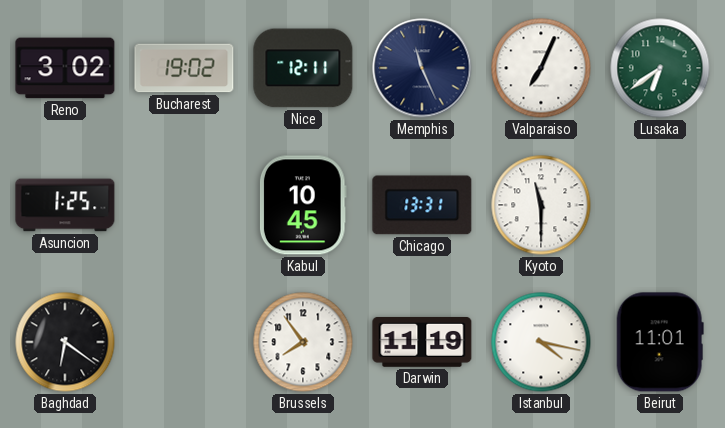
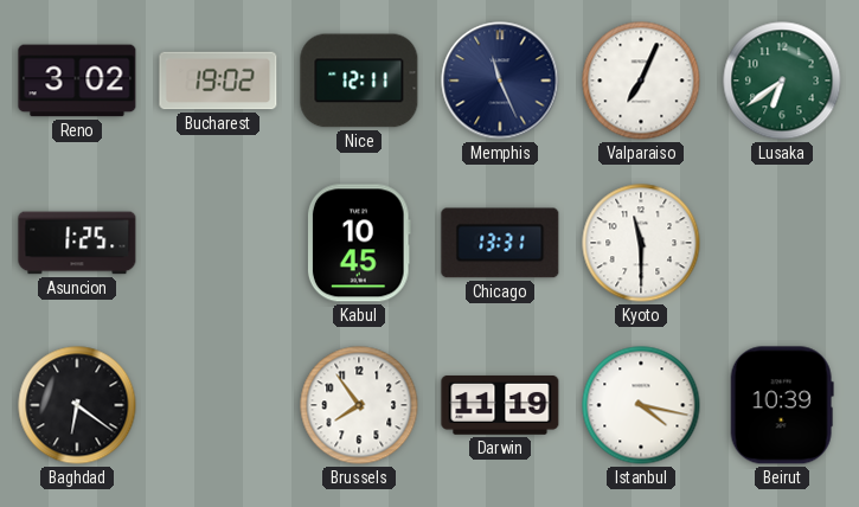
Beirut: 11:01 -> 10:39 (782, 405)
